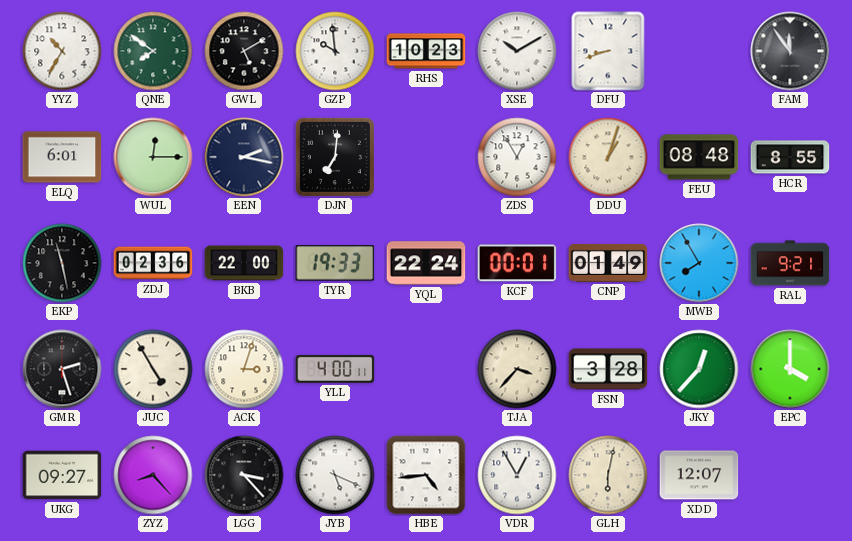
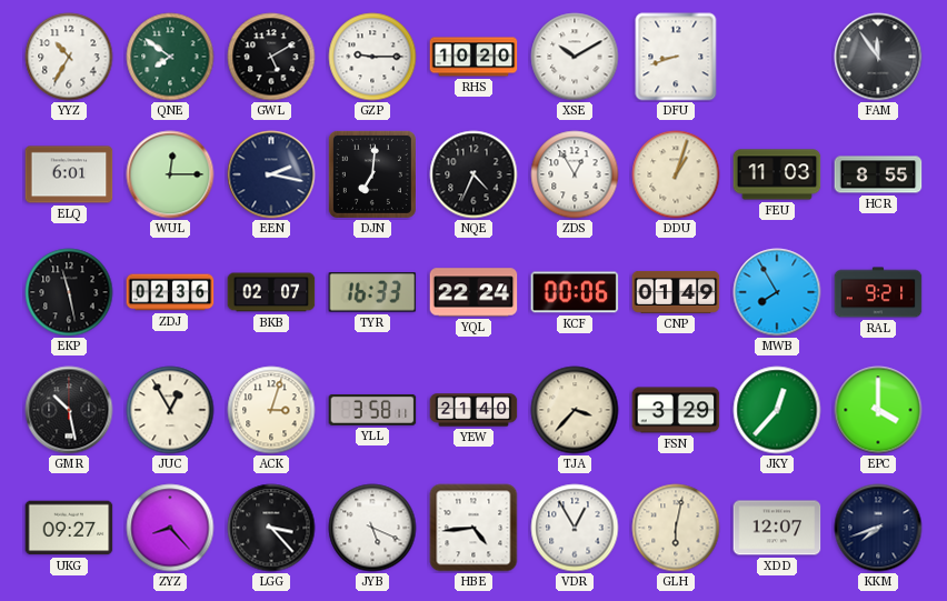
GZP: 9:59 -> 9:15 (372, 57)
RHS: 10:23 -> 10:20 (474, 57)
NQE: none -> 4:34 (474, 174)
FEU: 08:48 -> 11:03 (777, 174)
BKB: 22:00 -> 02:07 (271, 292)
TYR: 19:33 -> 16:33 (372, 292)
KCF: 00:01 -> 00:06 (575, 292)
GMR: 2:27 -> 10:28 (69, 410)
JUC: 4:55 -> 12:55 (170, 410)
YLL: 4:00 -> 3:58 (372, 410)
YEW: none -> 21:40 (474, 410)
FSN: 3:28 -> 3:29 (676, 410)
KKM: none -> 7:42 (878, 528)
